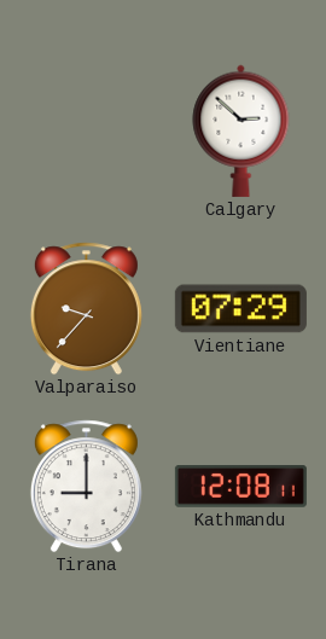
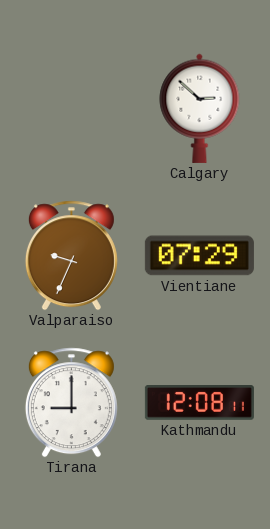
Valparaiso: 9:37 -> 9:34 (71, 256)
